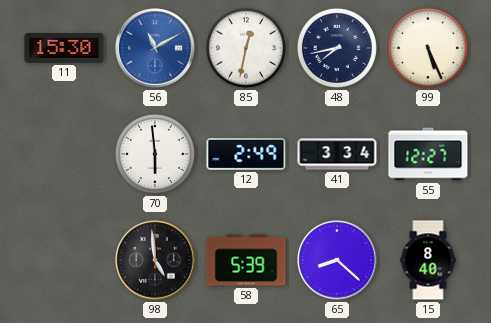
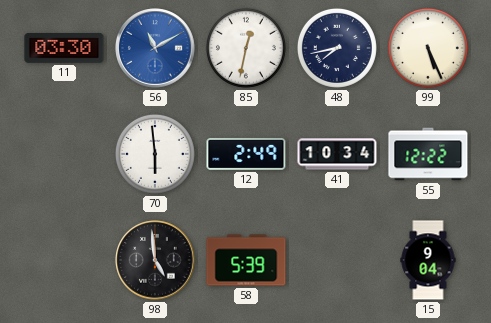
11: 15:30 -> 03:30 (64, 49)
41: 3:34 -> 10:34 (337, 154)
55: 12:27 -> 12:22 (428, 154)
65: 8:22 -> none (337, 260)
15: 8:40 -> 9:04 (428, 260)
